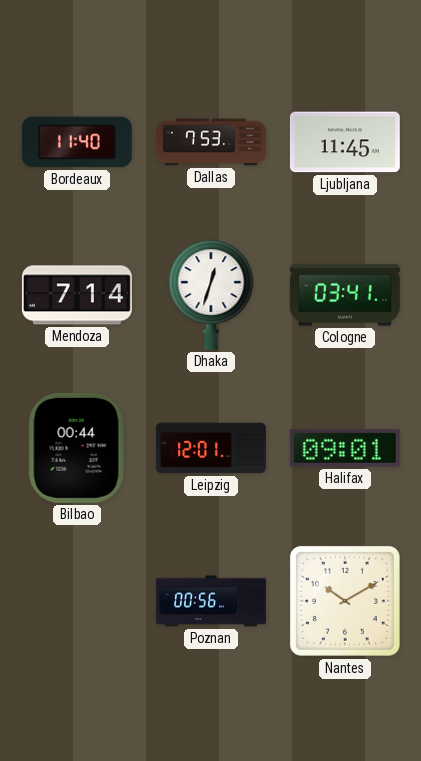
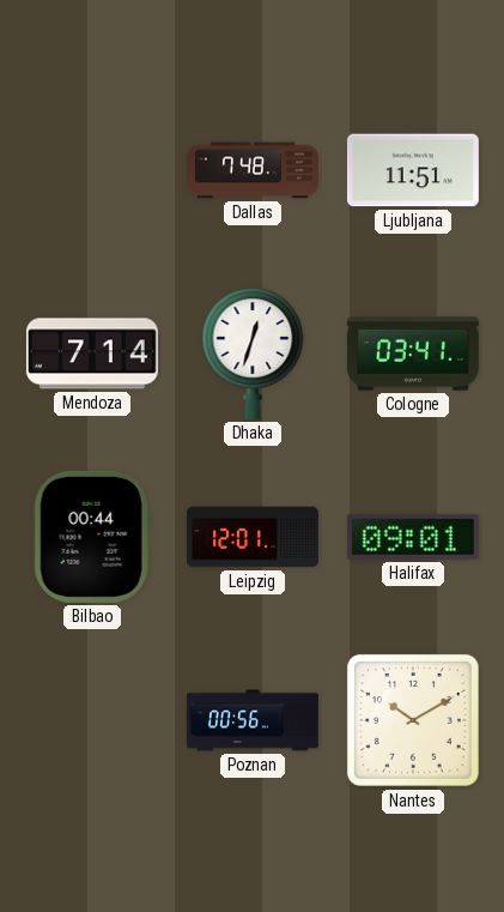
Bordeaux: 11:40 -> none (77, 142)
Dallas: 7:53 -> 7:48 (253, 170)
Ljubljana: 11:45 -> 11:51 (413, 170)
